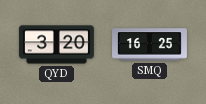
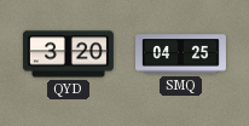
SMQ: 16:25 -> 04:25 (181, 55)
